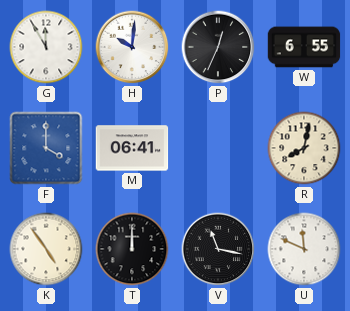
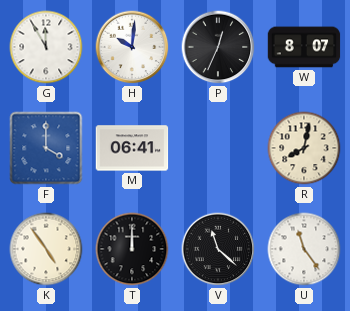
W: 6:55 -> 8:07 (304, 47)
V: 11:17 -> 11:22 (218, 249)
U: 11:49 -> 11:24 (304, 249)
